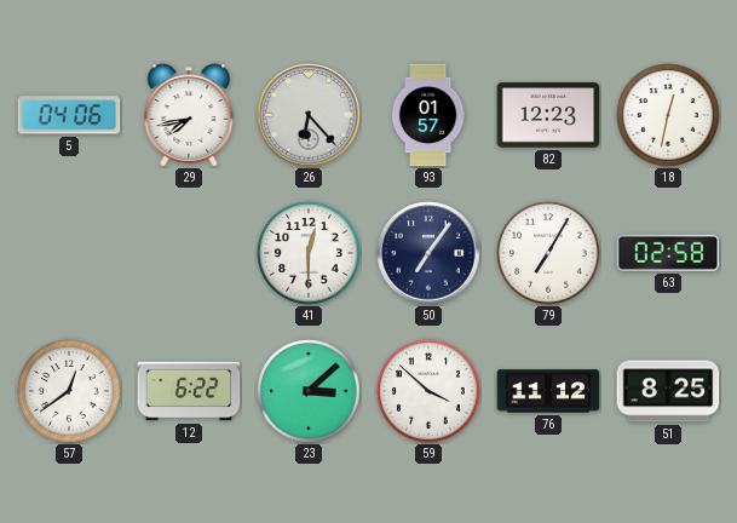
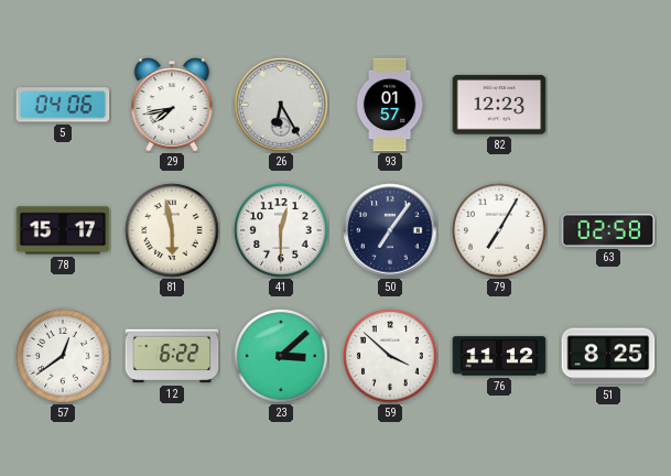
26: 6:23 -> 6:25 (281, 105)
18: 12:32 -> none (668, 115)
78: none -> 15:17 (63, 230)
81: none -> 5:58 (172, 230)
